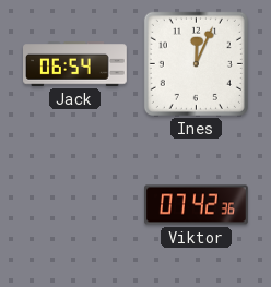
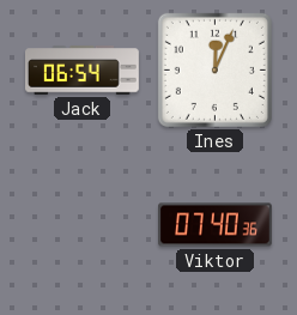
Viktor: 07:42 -> 07:40 (216, 225)
